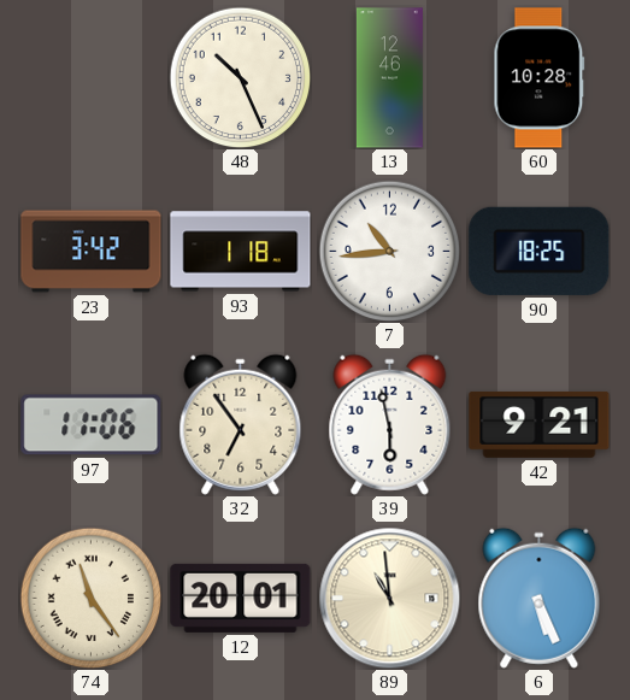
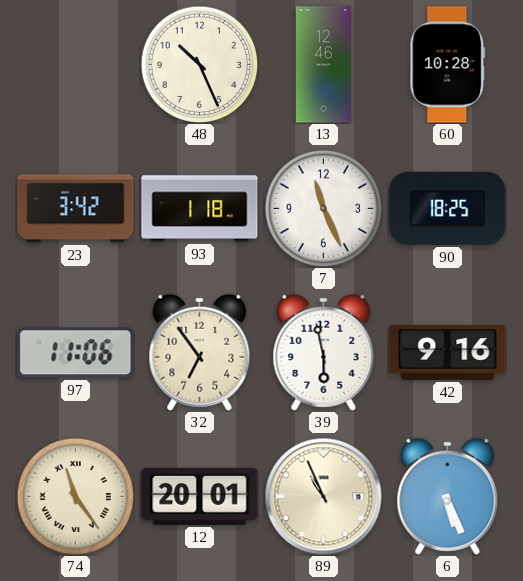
7: 10:44 -> 11:26 (323, 208)
42: 9:21 -> 9:16 (448, 352)
89: 10:59 -> 10:56 (323, 496)
